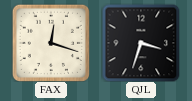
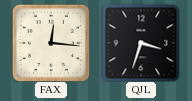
FAX: 12:18 -> 12:16 (51, 43)
